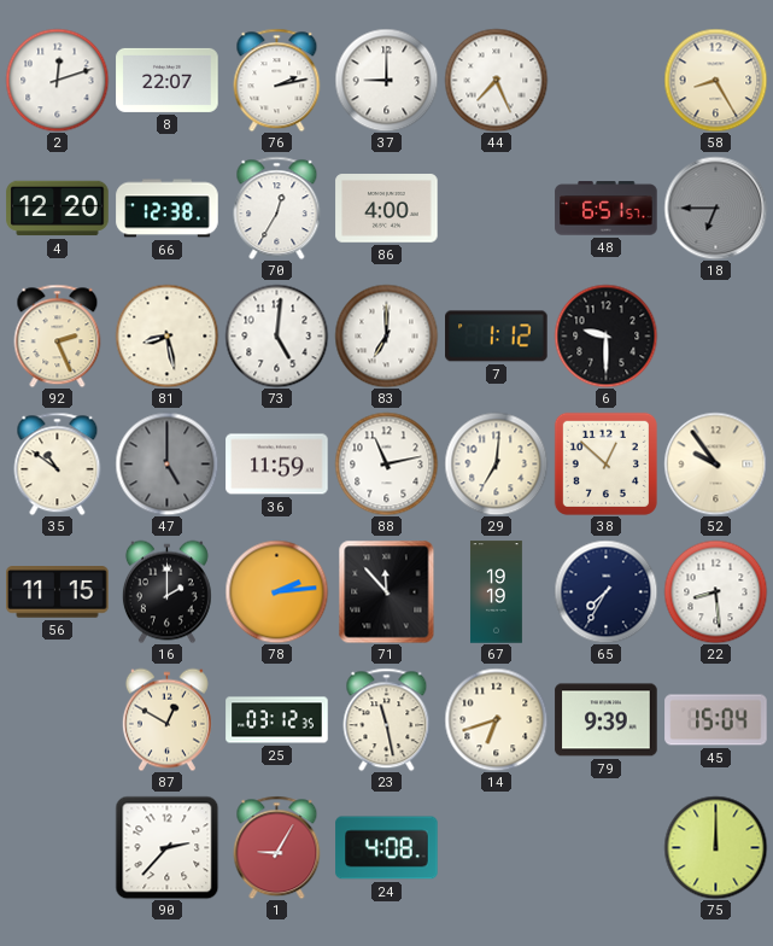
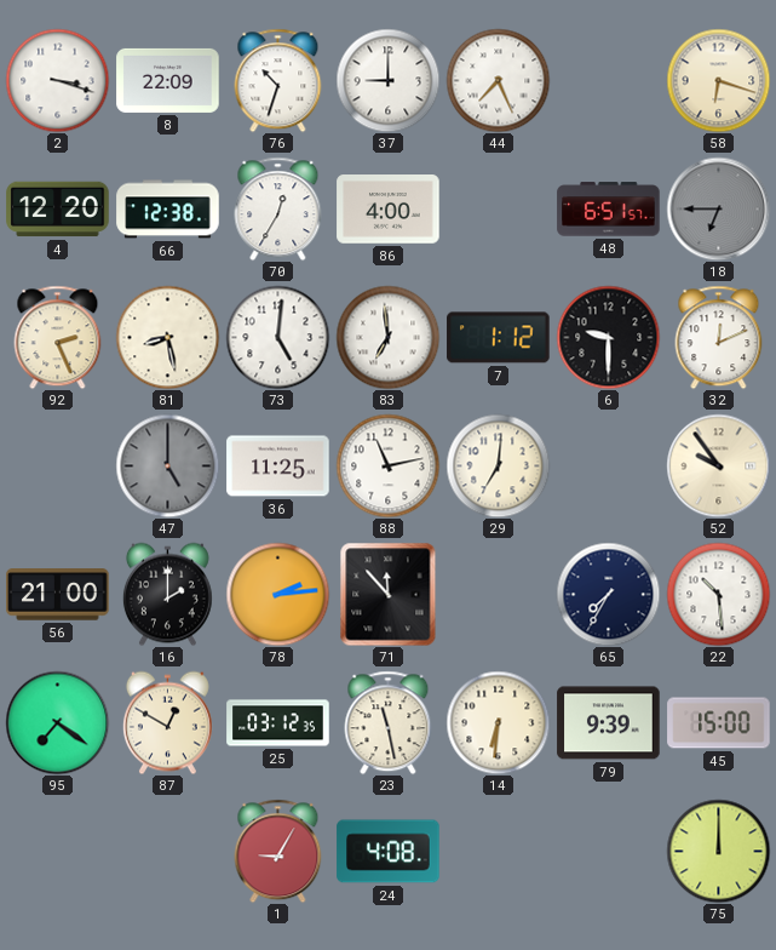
2: 12:12 -> 3:18 (57, 80)
8: 22:07 -> 22:09 (168, 80)
76: 2:13 -> 10:33 (278, 80)
58: 8:25 -> 6:18 (718, 80)
83: 7:00 -> 6:59 (387, 337)
32: none -> 12:11 (719, 337)
35: 10:51 -> none (58, 463)
36: 11:59 -> 11:25 (278, 467)
38: 12:52 -> none (605, 463)
56: 11:15 -> 21:00 (58, 595)
67: 19:19 -> none (496, 592)
22: 8:29 -> 10:29 (718, 594)
95: none -> 7:21 (57, 722)
14: 6:42 -> 6:31 (498, 722)
45: 15:04 -> 15:00 (719, 723)
90: 2:37 -> none (166, 847)
